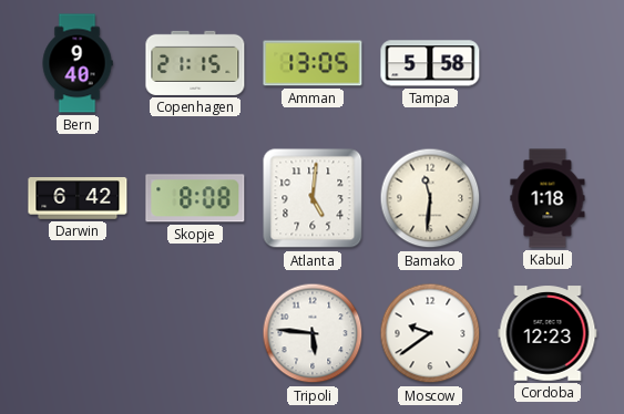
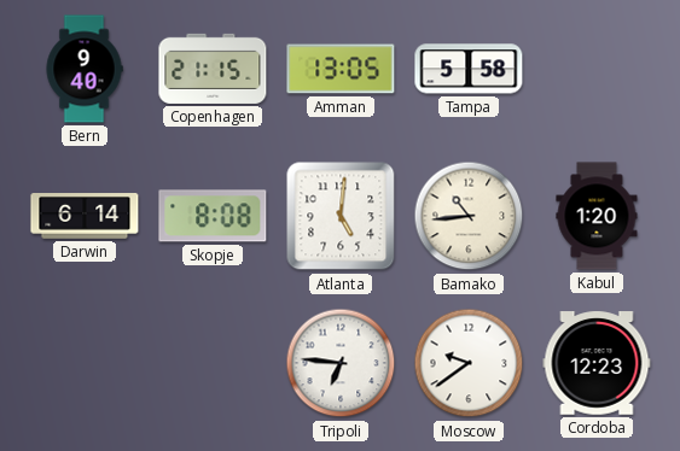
Darwin: 6:42 -> 6:14 (85, 217)
Bamako: 11:31 -> 10:44 (469, 216)
Kabul: 1:18 -> 1:20 (597, 216)
Tripoli: 5:46 -> 6:46 (341, 363)
